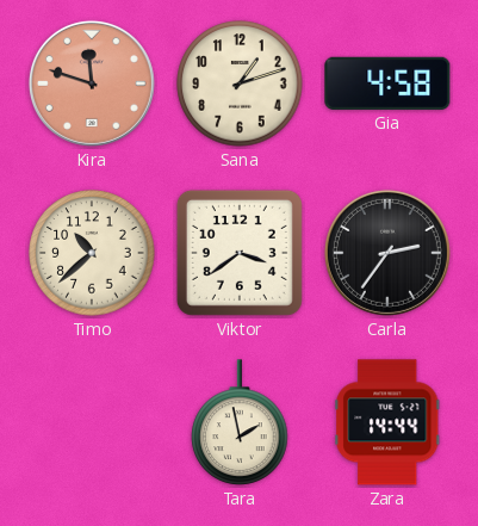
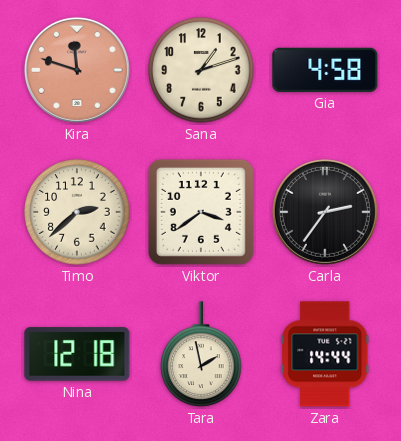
Timo: 10:38 -> 2:38 (77, 212)
Nina: none -> 12:18 (77, 354)
